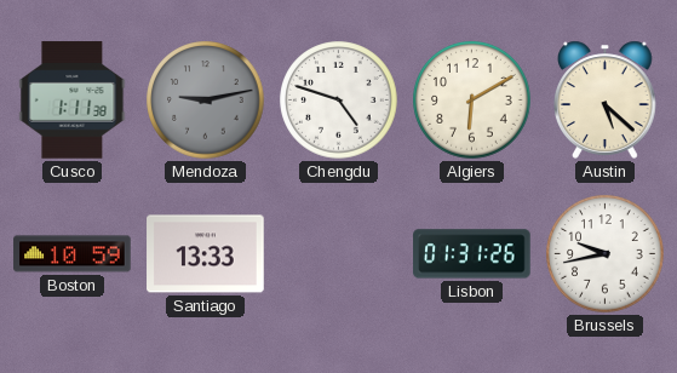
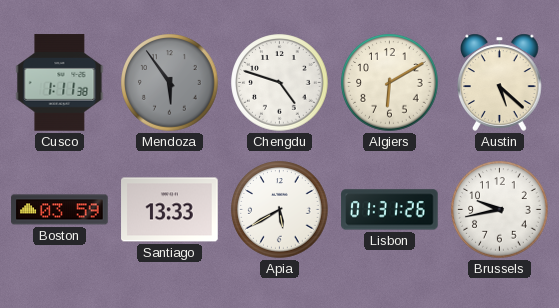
Mendoza: 9:13 -> 5:54 (170, 83)
Boston: 10:59 -> 03:59 (60, 210)
Apia: none -> 5:40 (280, 210)
